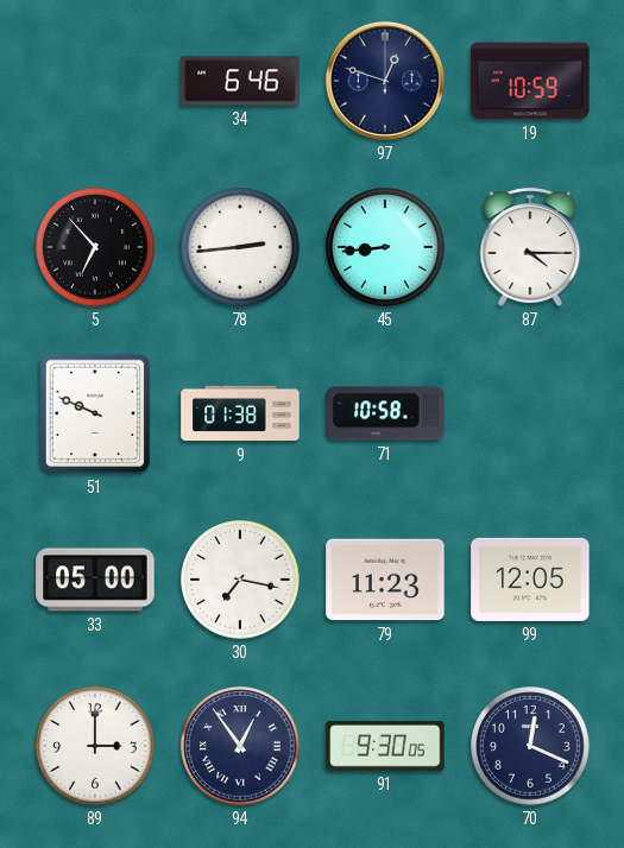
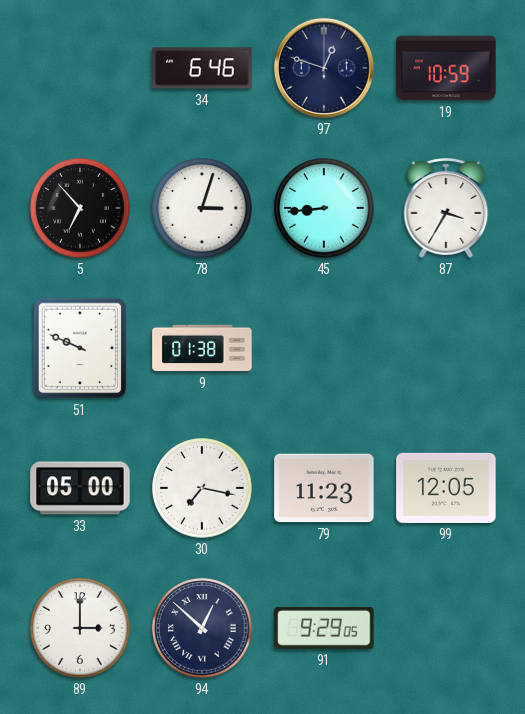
78: 2:44 -> 3:03 (202, 208)
87: 4:15 -> 3:35 (446, 209)
71: 10:58 -> none (385, 413)
94: 12:54 -> 12:52 (202, 628)
91: 9:30 -> 9:29 (324, 628)
70: 12:19 -> none (530, 746)
